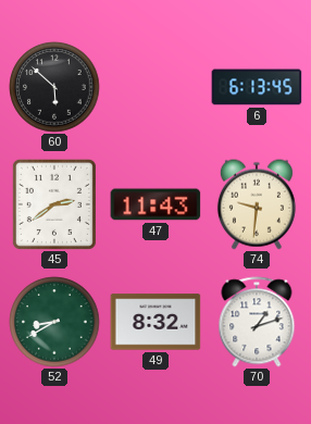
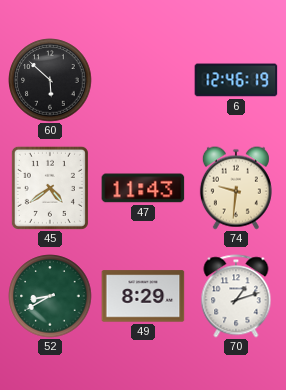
6: 6:13 -> 12:46 (236, 80)
45: 2:39 -> 4:39 (50, 188)
49: 8:32 -> 8:29 (143, 296)
